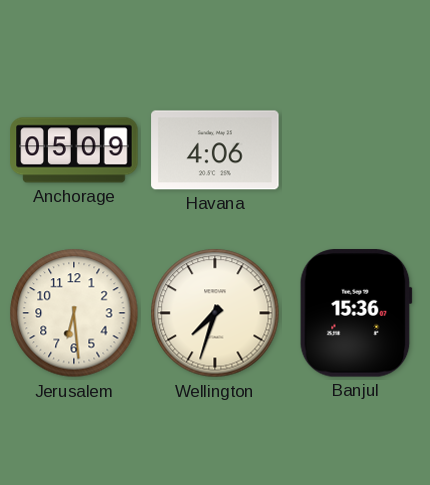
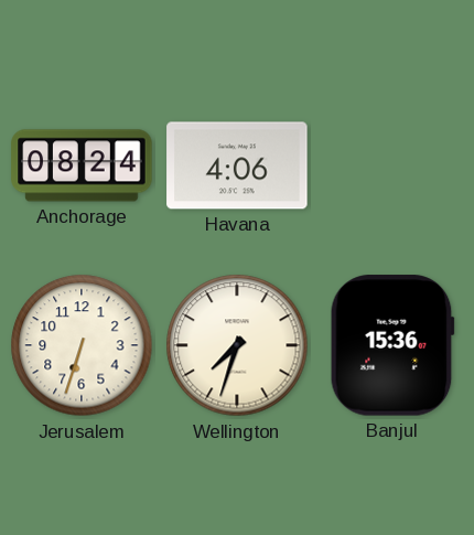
Anchorage: 05:09 -> 08:24 (82, 165)
Jerusalem: 6:29 -> 6:33 (82, 345)
